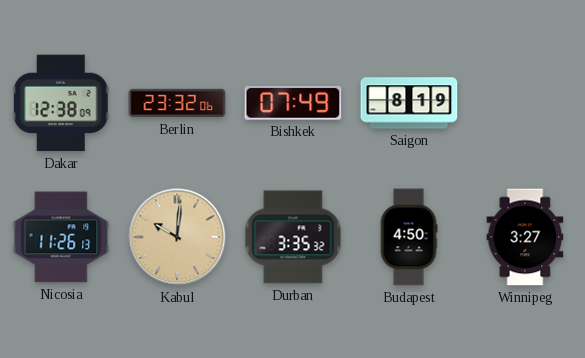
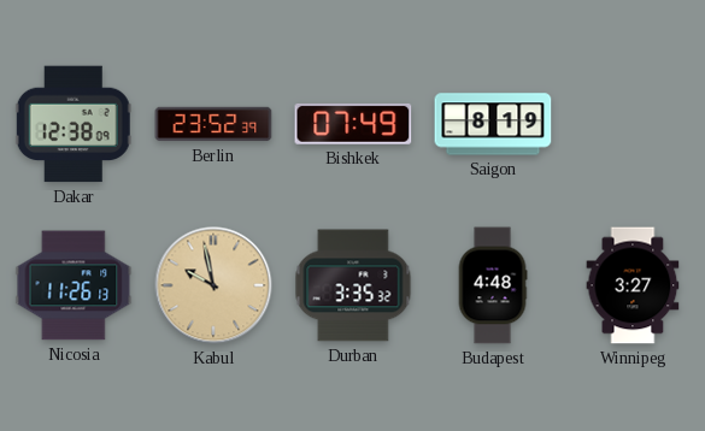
Berlin: 23:32 -> 23:52 (213, 124)
Kabul: 10:01 -> 9:58 (213, 285)
Budapest: 4:50 -> 4:48 (493, 285)
